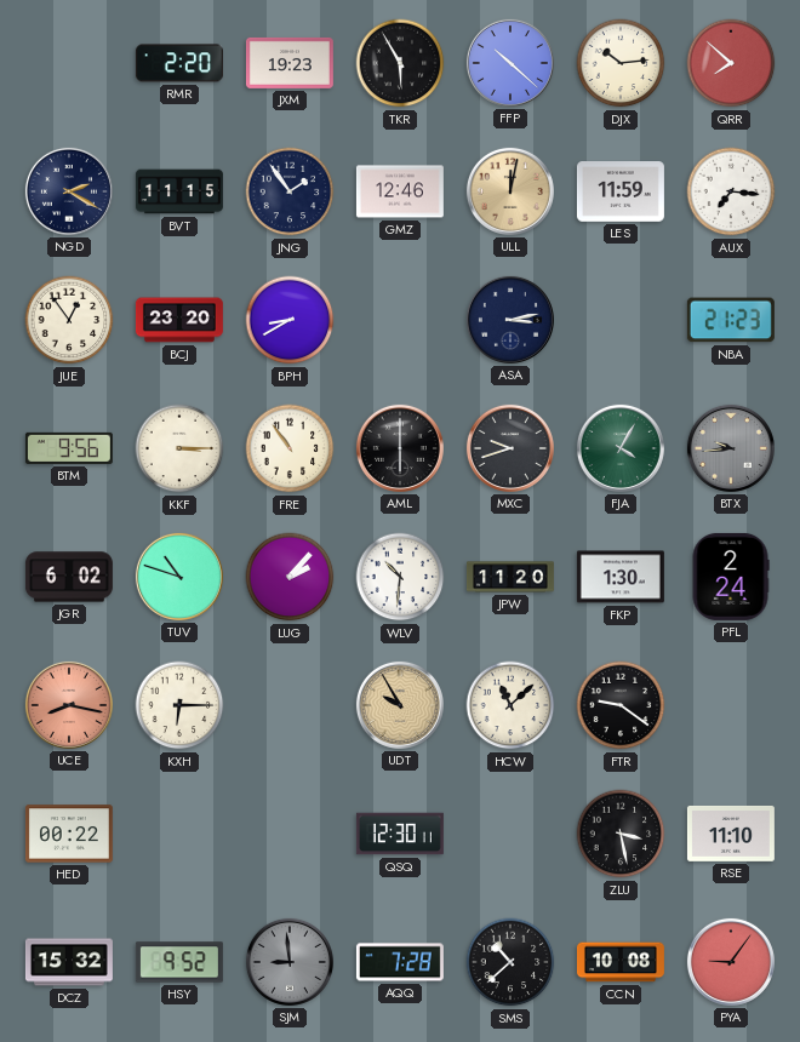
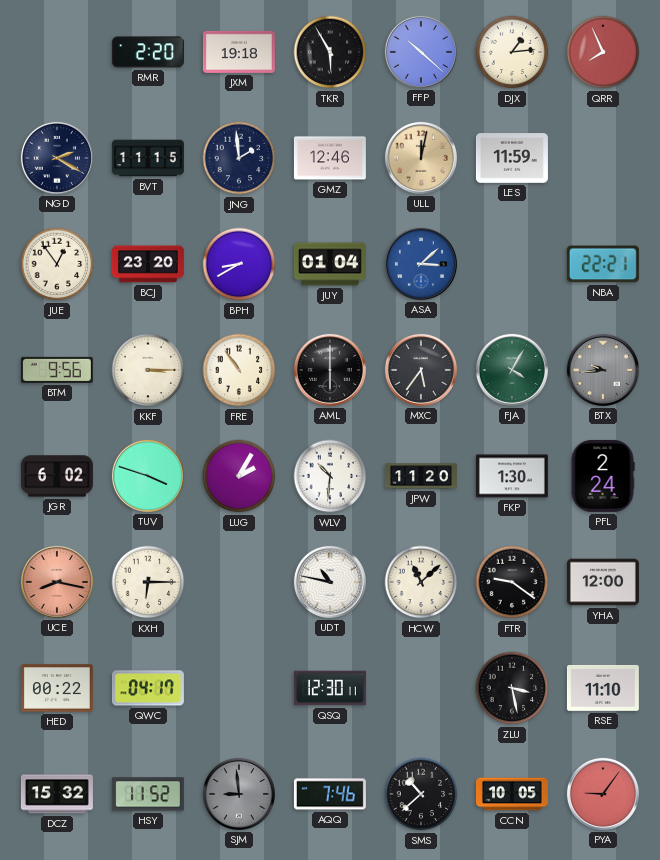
JXM: 19:23 -> 19:18 (239, 52)
DJX: 10:14 -> 1:14 (512, 52)
QRR: 7:52 -> 7:56 (603, 52)
JNG: 1:54 -> 1:59 (239, 158)
AUX: 7:16 -> none (731, 191)
JUY: none -> 01:04 (330, 264)
ASA: 3:13 -> 3:08 (421, 264)
ASA dial: navy -> blue (421, 264)
NBA: 21:23 -> 22:21 (603, 264)
MXC: 9:42 -> 5:36 (421, 370)
TUV: 10:48 -> 3:48 (148, 476)
LUG: 2:07 -> 2:05 (239, 476)
UDT: 9:55 -> 10:47 (330, 582)
UDT dial: champagne -> white (330, 582)
YHA: none -> 12:00 (603, 582)
QWC: none -> 04:17 (148, 688)
HSY: 9:52 -> 11:52 (148, 794)
AQQ: 7:28 -> 7:46 (330, 794)
CCN: 10:08 -> 10:05 (512, 794)
